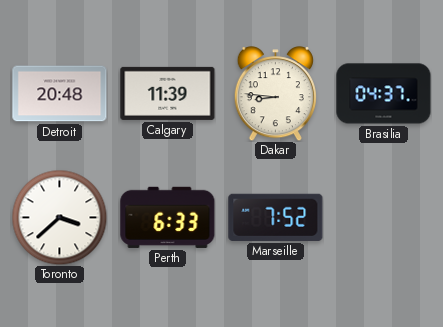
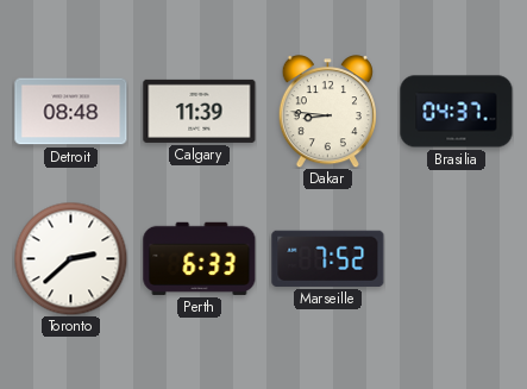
Detroit: 20:48 -> 08:48 (71, 112)
Toronto: 3:38 -> 2:38 (70, 258)
